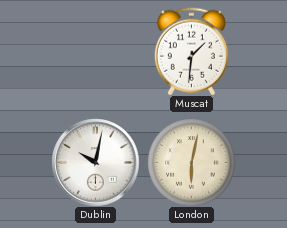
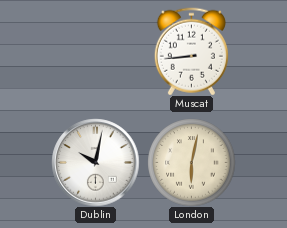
Muscat: 1:31 -> 8:44 (191, 51)
